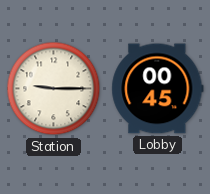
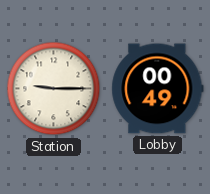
Lobby: 00:45 -> 00:49 (158, 89)
